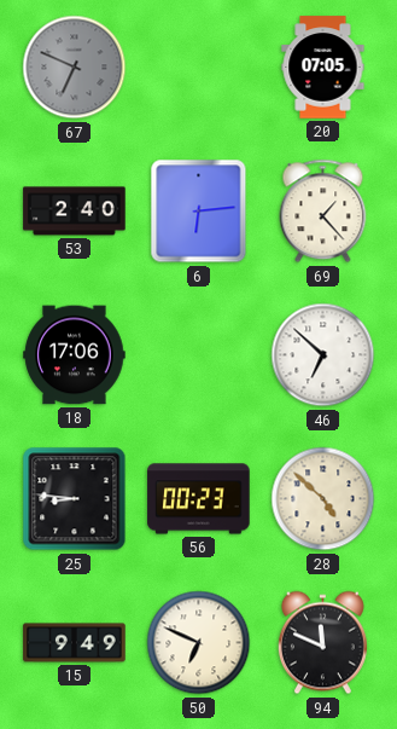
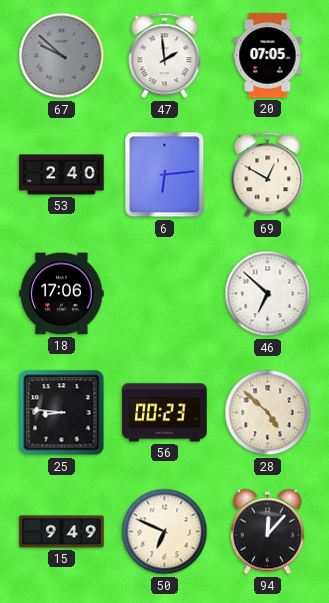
67: 6:49 -> 9:52 (62, 56)
47: none -> 1:59 (165, 56)
69: 1:23 -> 12:50 (268, 175)
94: 11:49 -> 12:07 (267, 532)
